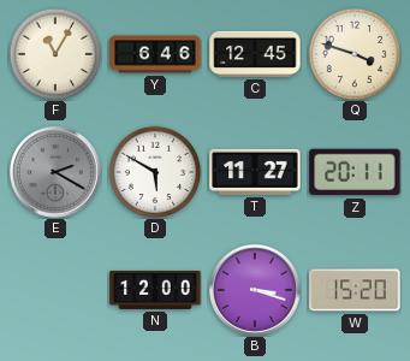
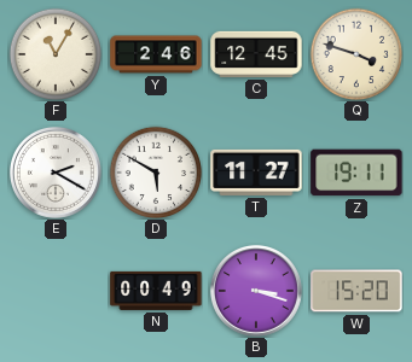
Y: 6:46 -> 2:46 (156, 54)
E dial: grey -> white (56, 173)
Z: 20:11 -> 19:11 (356, 173)
N: 12:00 -> 00:49 (156, 291)
